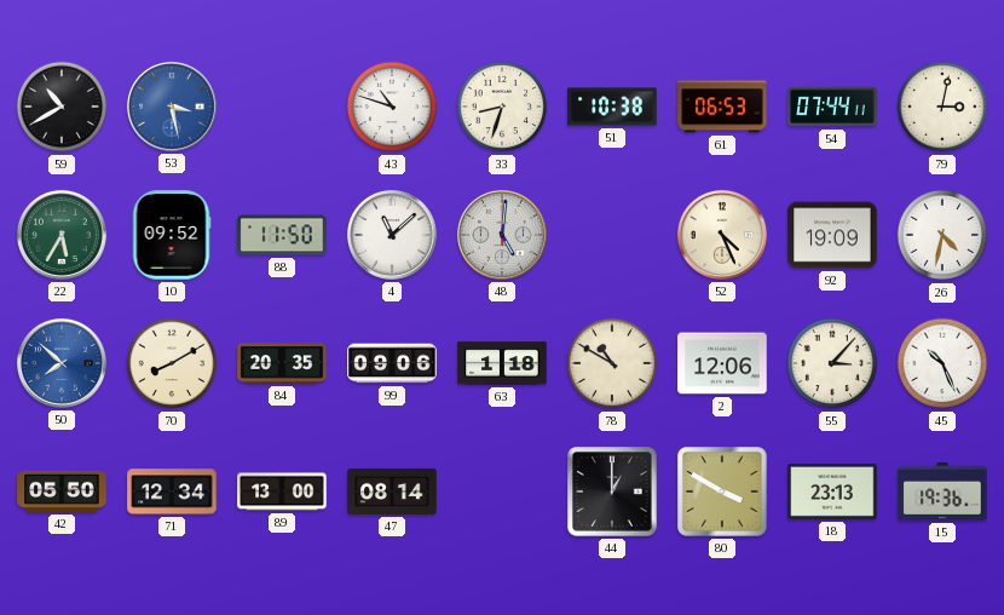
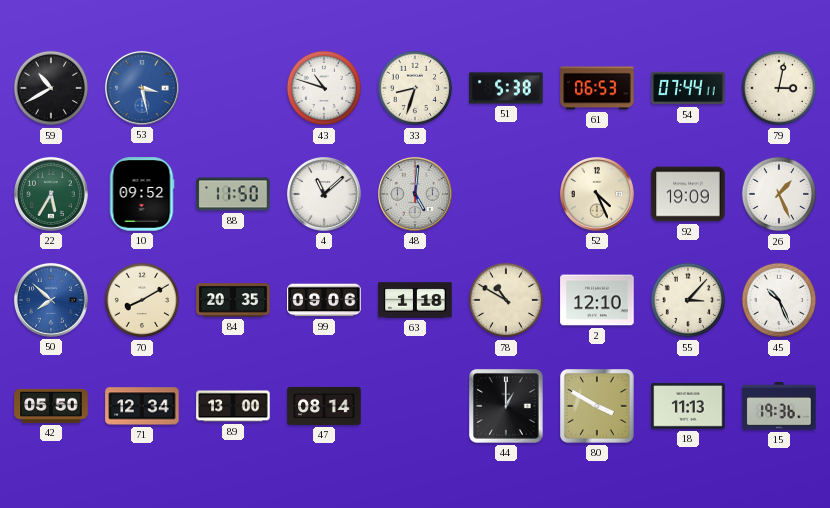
51: 10:38 -> 5:38 (506, 88)
26: 4:32 -> 1:26 (779, 194)
2: 12:06 -> 12:10 (597, 300)
18: 23:13 -> 11:13 (688, 406)
